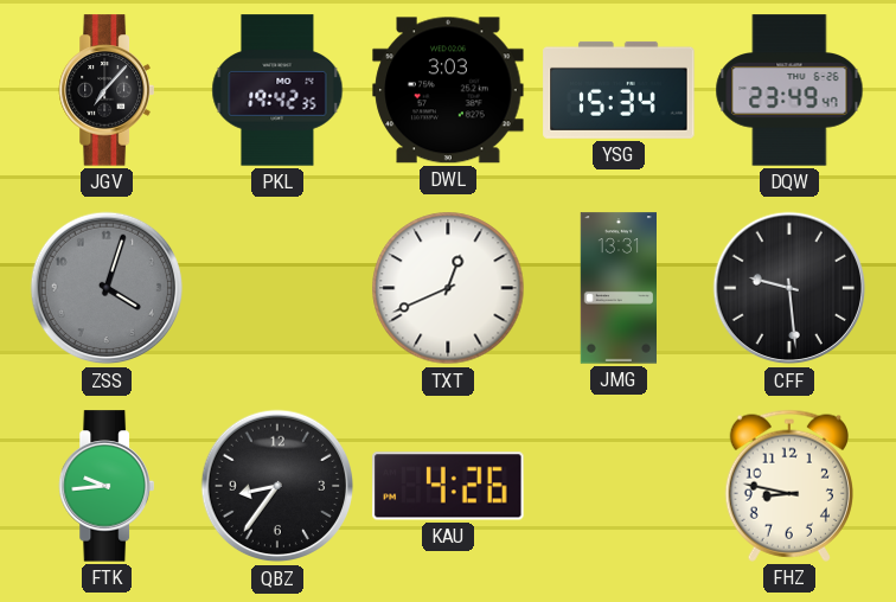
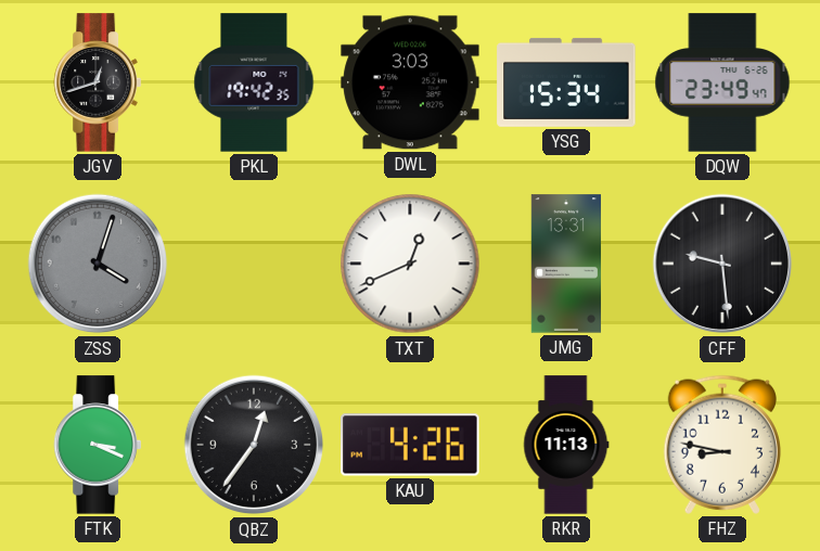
JGV: 7:07 -> 12:42 (98, 82)
FTK: 9:44 -> 3:19 (98, 445)
QBZ: 8:36 -> 12:36 (254, 445)
RKR: none -> 11:13 (566, 445)
